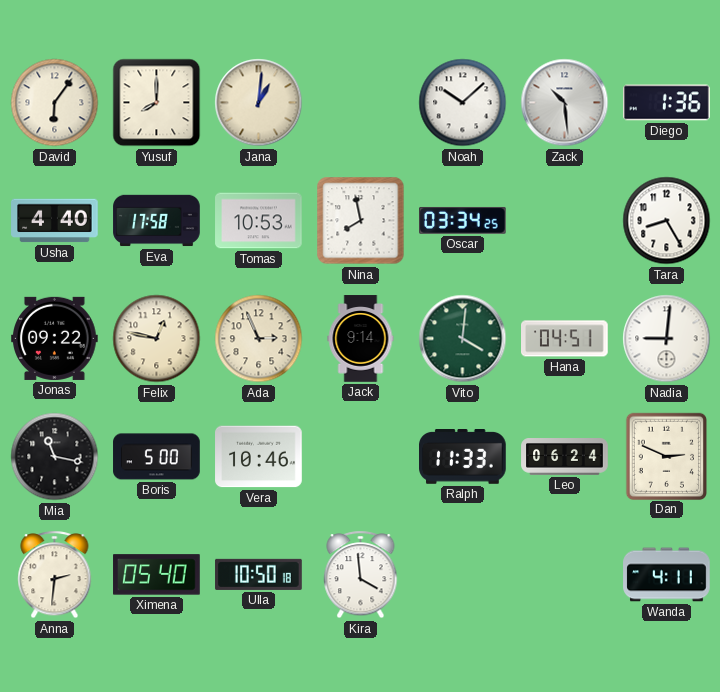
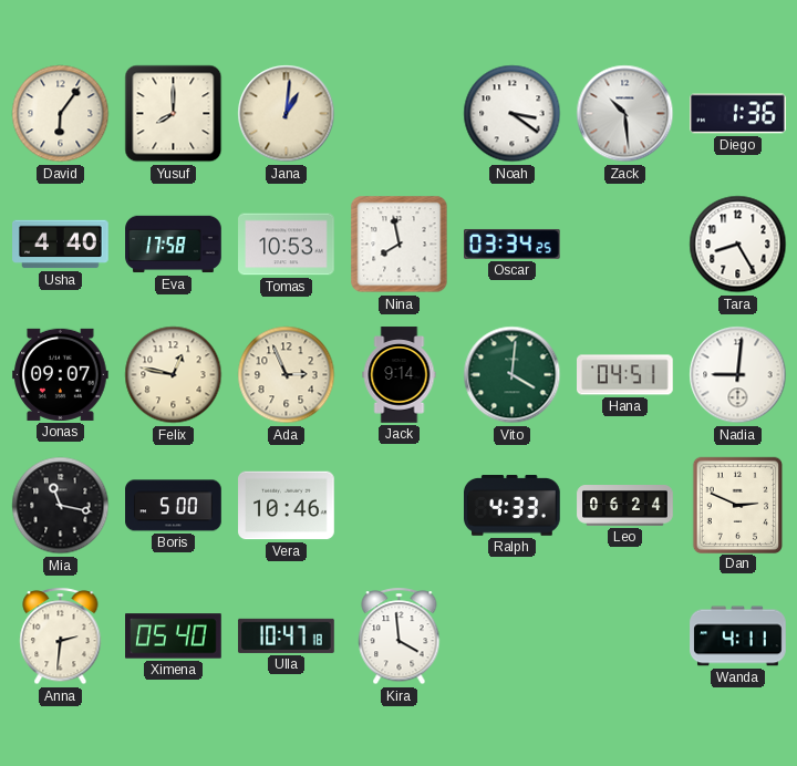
Noah: 10:08 -> 3:21 (513, 114)
Jonas: 09:22 -> 09:07 (61, 374)
Ralph: 11:33 -> 4:33 (513, 506)
Ulla: 10:50 -> 10:47 (287, 635)
